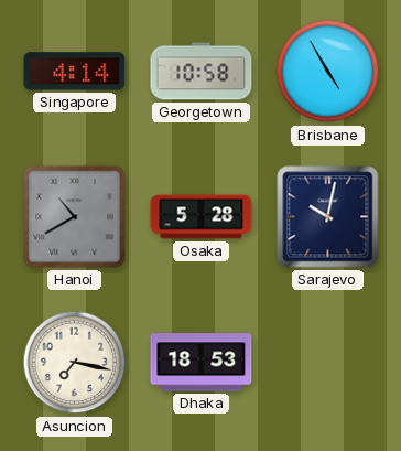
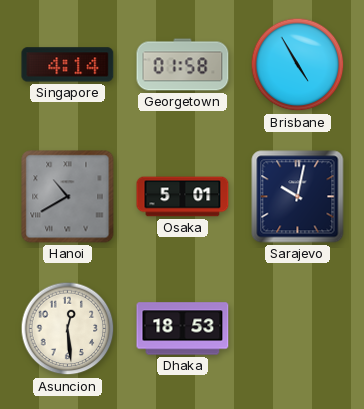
Georgetown: 10:58 -> 01:58 (183, 65)
Osaka: 5:28 -> 5:01 (183, 197)
Asuncion: 7:17 -> 12:29 (68, 329)
